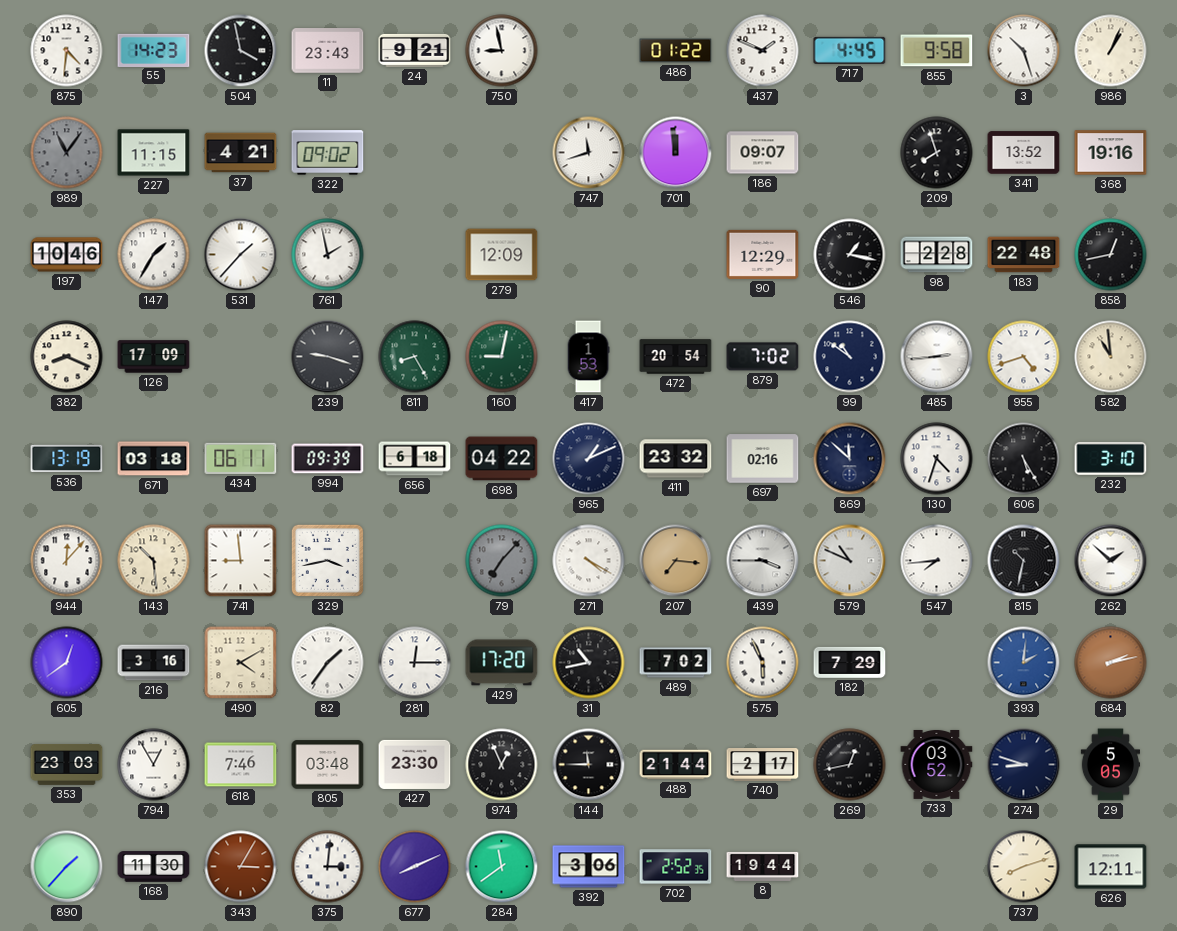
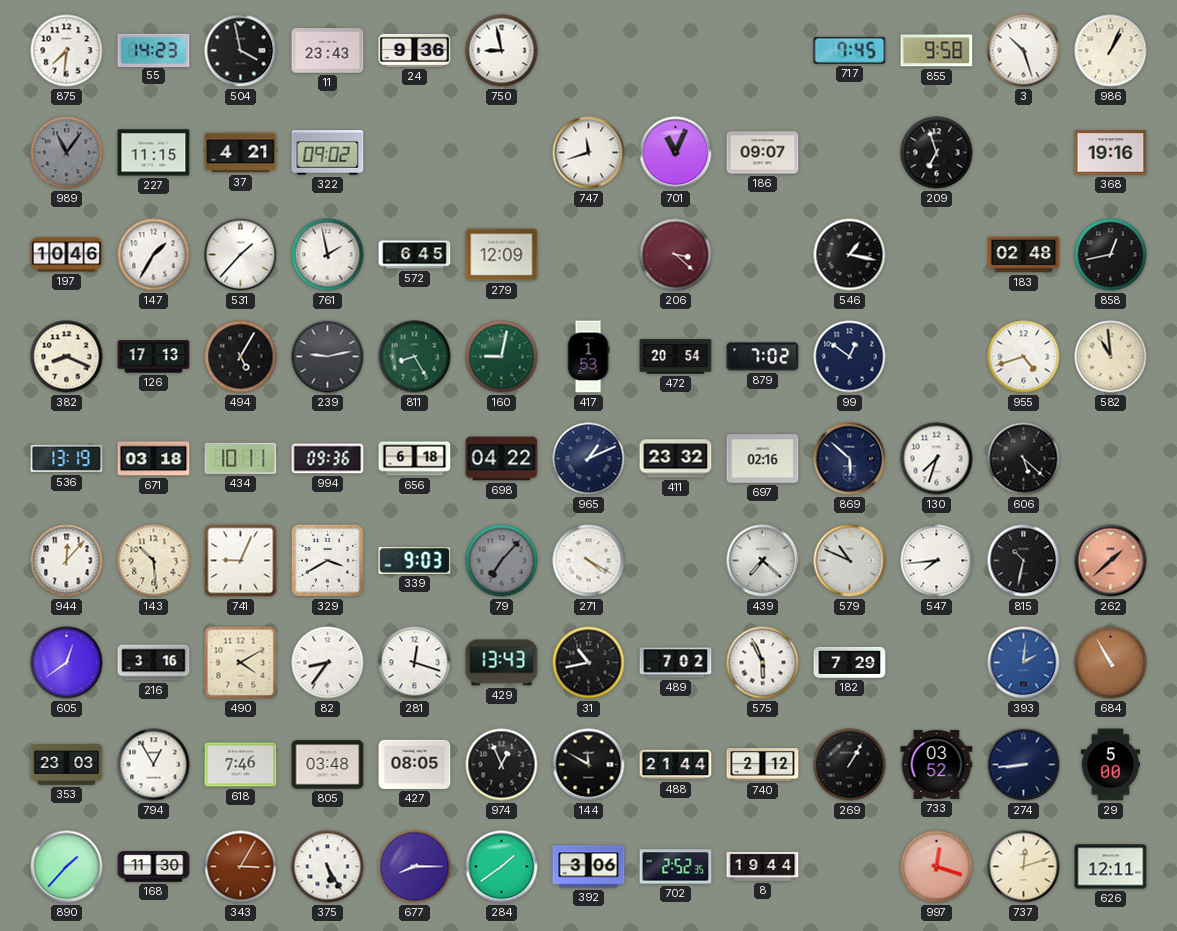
875: 4:31 -> 7:31 (67, 51)
24: 9:21 -> 9:36 (415, 50)
486: 01:22 -> none (676, 51)
437: 1:49 -> none (763, 51)
717: 4:45 -> 7:45 (850, 50)
701: 11:59 -> 11:04 (676, 153)
209: 7:57 -> 6:57 (937, 153)
341: 13:52 -> none (1024, 153)
572: none -> 6:45 (415, 255)
206: none -> 3:22 (676, 255)
90: 12:29 -> none (763, 254)
98: 2:28 -> none (937, 255)
183: 22:48 -> 02:48 (1024, 255)
126: 17:09 -> 17:13 (154, 357)
494: none -> 5:05 (241, 357)
239: 9:18 -> 9:13 (328, 357)
99: 10:51 -> 12:51 (850, 357)
485: 2:44 -> none (937, 357)
434: 06:11 -> 10:11 (241, 458)
994: 09:39 -> 09:36 (328, 459)
869: 11:52 -> 5:52 (850, 459)
130: 4:33 -> 7:33 (937, 459)
606: 5:25 -> 5:22 (1024, 459)
232: 3:10 -> none (1111, 458)
741: 8:59 -> 9:04 (241, 561)
329: 3:43 -> 3:40 (327, 560)
339: none -> 9:03 (415, 561)
207: 7:16 -> none (676, 561)
439: 3:45 -> 7:22 (763, 561)
262: 1:52 -> 1:38 (1111, 561)
262 dial: white -> salmon (1111, 561)
82: 1:36 -> 8:36 (328, 663)
281: 12:15 -> 12:18 (415, 663)
429: 17:20 -> 13:43 (502, 663)
684: 2:13 -> 10:55 (1111, 663)
427: 23:30 -> 08:05 (415, 764)
144: 11:45 -> 11:50 (589, 765)
740: 2:17 -> 2:12 (763, 765)
269: 12:43 -> 1:05 (850, 765)
274: 8:48 -> 8:44 (1024, 765)
29: 5:05 -> 5:00 (1110, 765)
375: 3:01 -> 5:25 (328, 867)
677: 8:11 -> 8:15 (415, 867)
284: 11:39 -> 1:39 (502, 867)
997: none -> 12:18 (937, 867)
737: 8:12 -> 12:12 (1024, 867)
